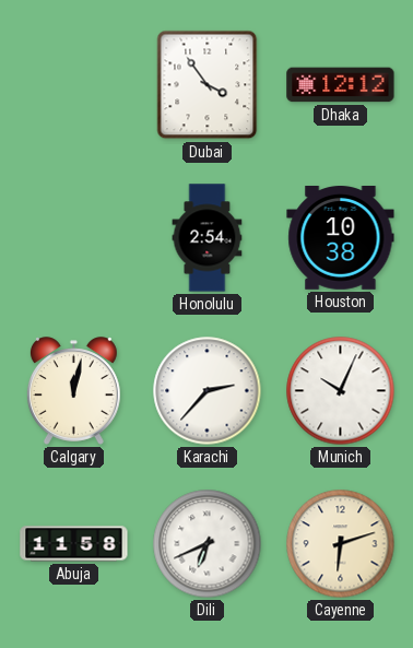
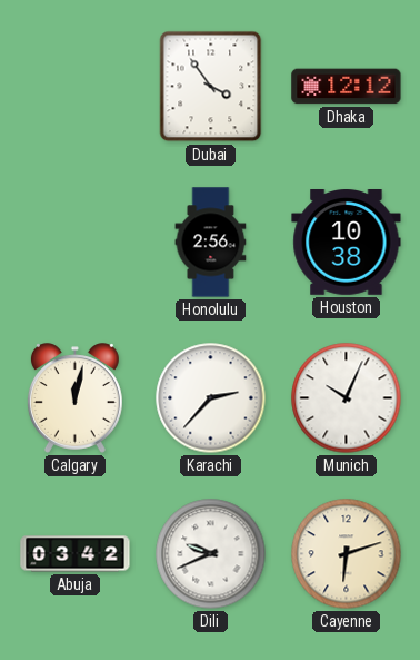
Honolulu: 2:54 -> 2:56 (211, 243)
Abuja: 11:58 -> 03:42 (76, 554)
Dili: 6:41 -> 9:41 (211, 554)
